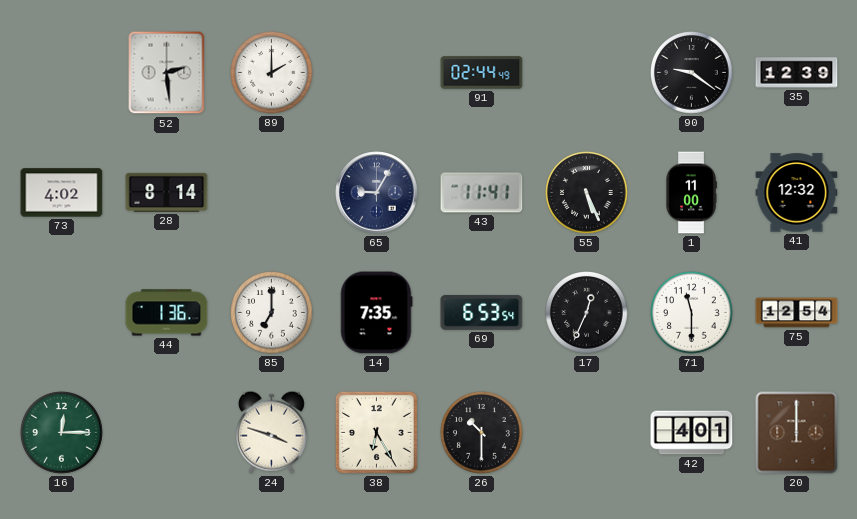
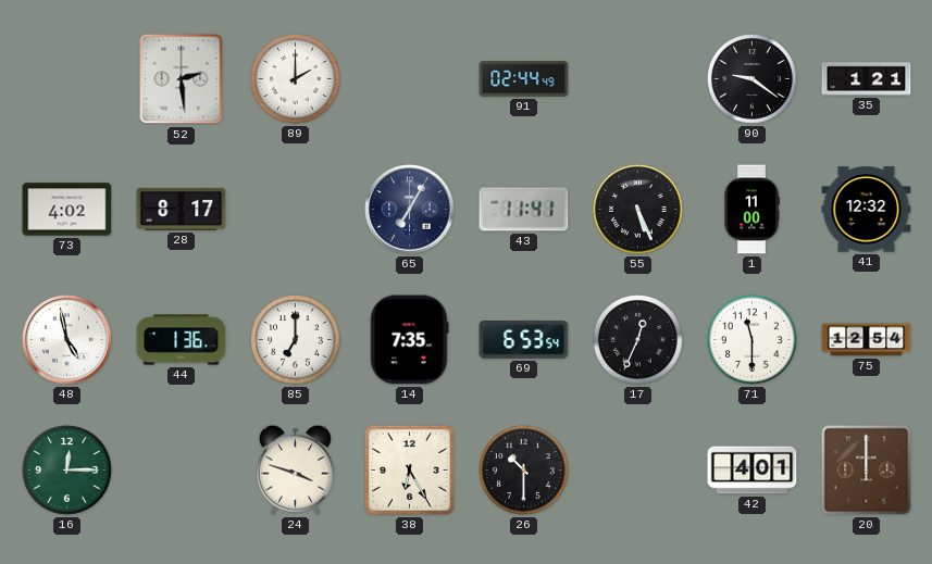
35: 12:39 -> 1:21 (867, 79)
28: 8:14 -> 8:17 (182, 209)
65: 9:05 -> 7:05 (410, 210)
48: none -> 4:58 (67, 340)
